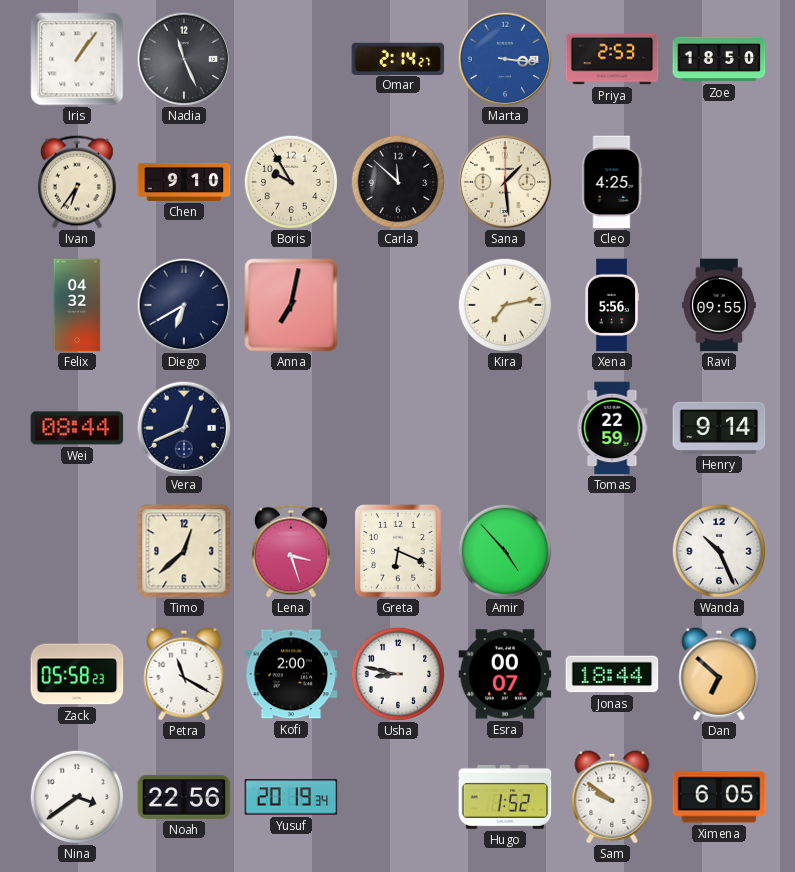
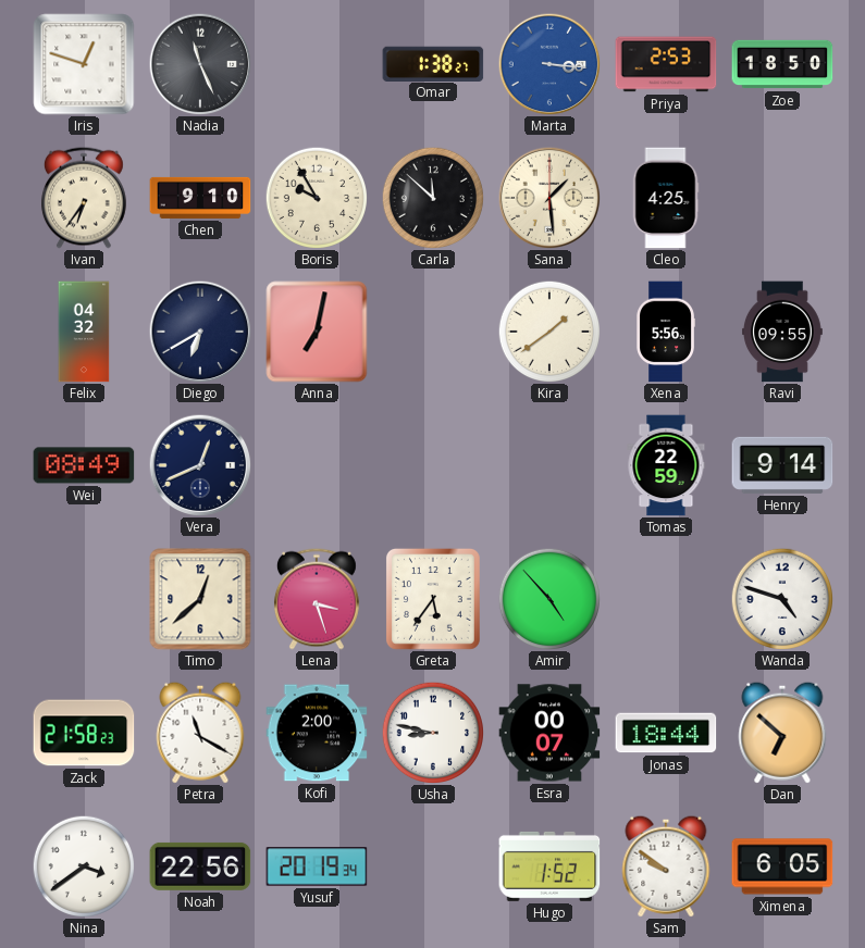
Iris: 1:06 -> 12:48 (84, 64)
Omar: 2:14 -> 1:38 (433, 63)
Kira: 7:13 -> 1:39 (549, 332)
Wei: 08:44 -> 08:49 (84, 465)
Greta: 6:19 -> 5:36 (433, 599)
Wanda: 10:26 -> 4:48 (782, 599)
Zack: 05:58 -> 21:58 (84, 733)
